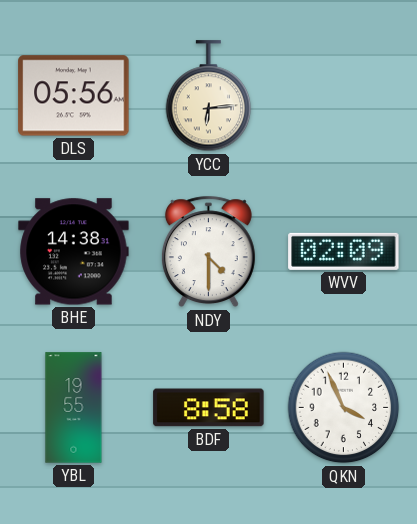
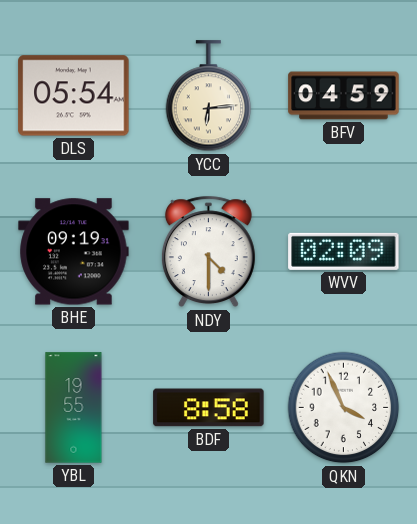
DLS: 05:56 -> 05:54 (74, 96)
BFV: none -> 04:59 (344, 96)
BHE: 14:38 -> 09:19 (74, 252)
